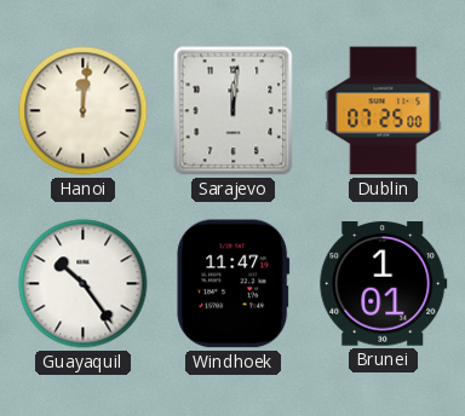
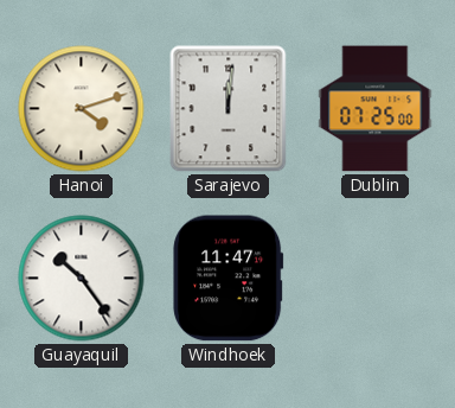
Hanoi: 12:01 -> 4:12 (82, 109)
Brunei: 1:01 -> none (384, 284)
